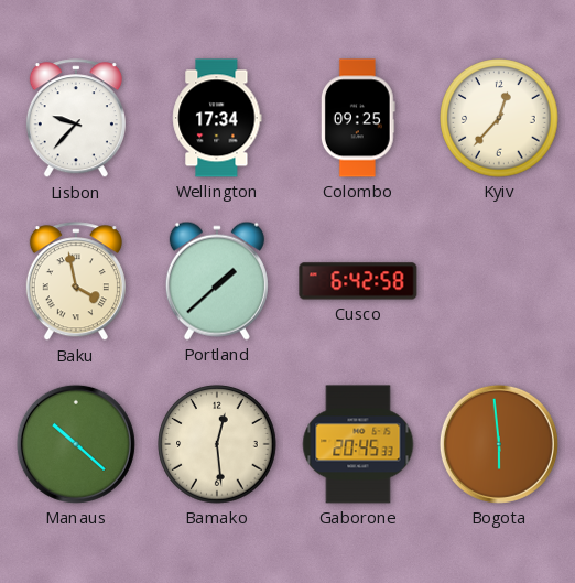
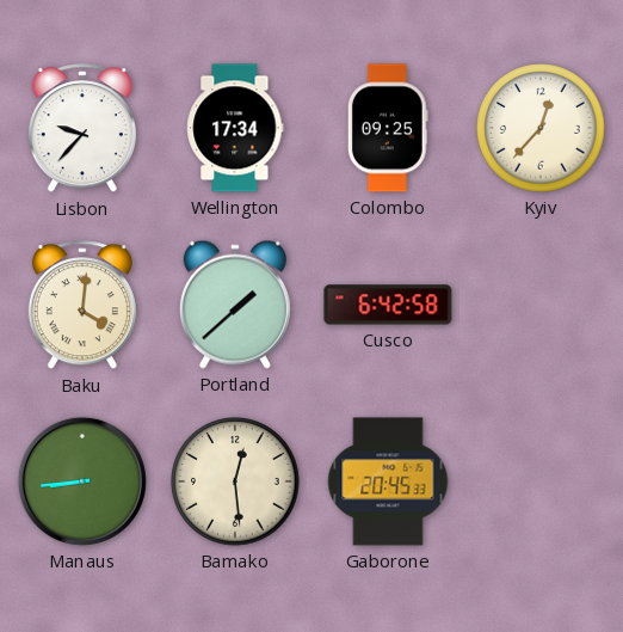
Baku: 3:58 -> 4:01 (82, 306)
Manaus: 10:22 -> 8:44 (82, 481)
Bogota: 5:59 -> none (499, 444)
